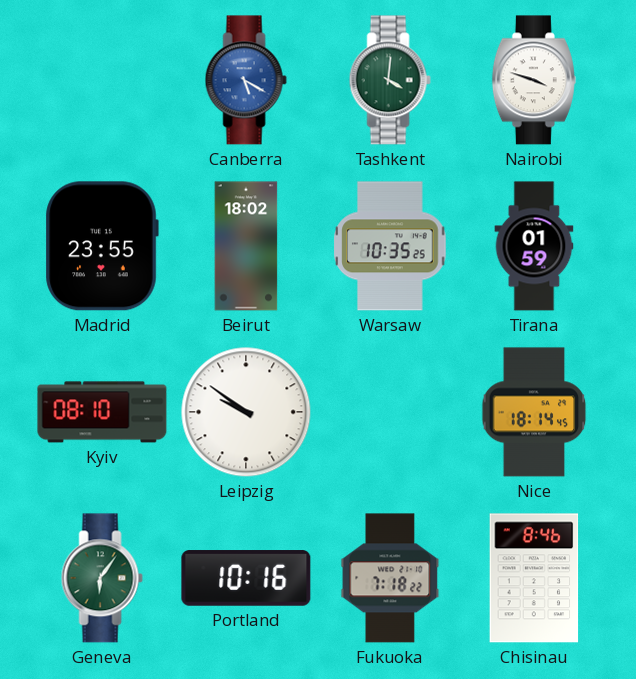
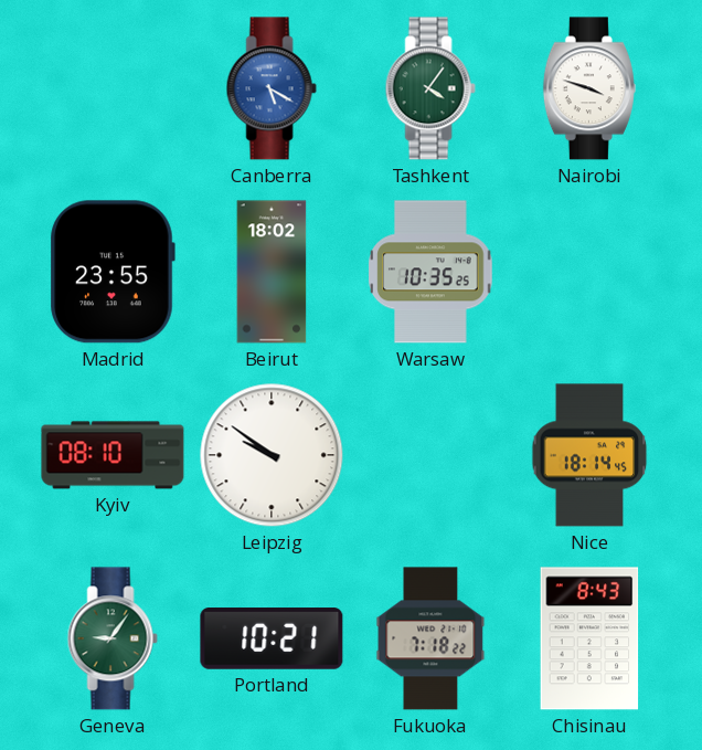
Tashkent: 4:01 -> 4:06 (430, 88)
Tirana: 01:59 -> none (534, 246)
Geneva: 6:06 -> 9:06 (113, 638)
Portland: 10:16 -> 10:21 (272, 638)
Chisinau: 8:46 -> 8:43 (589, 638)
